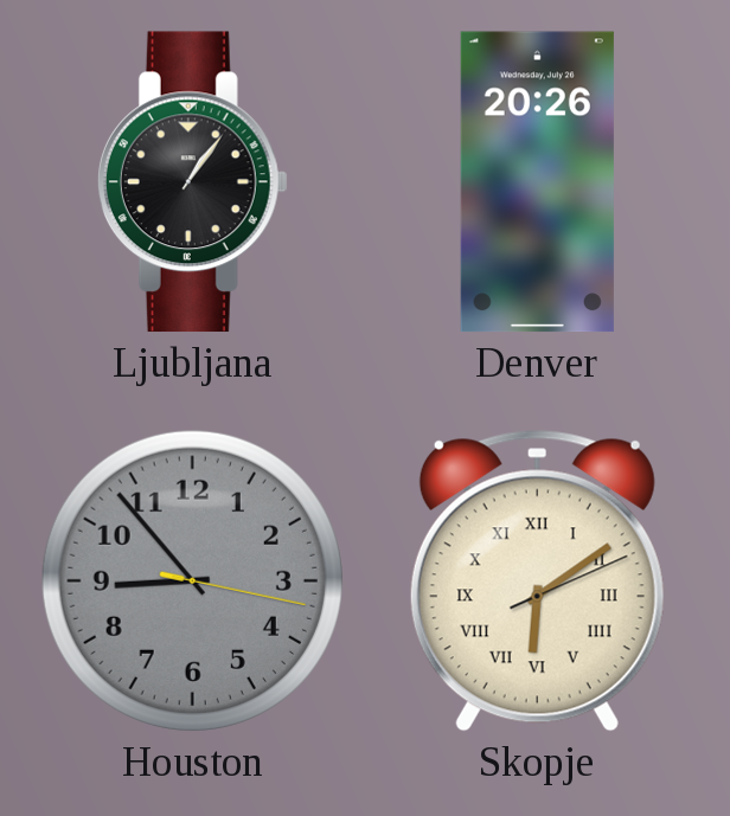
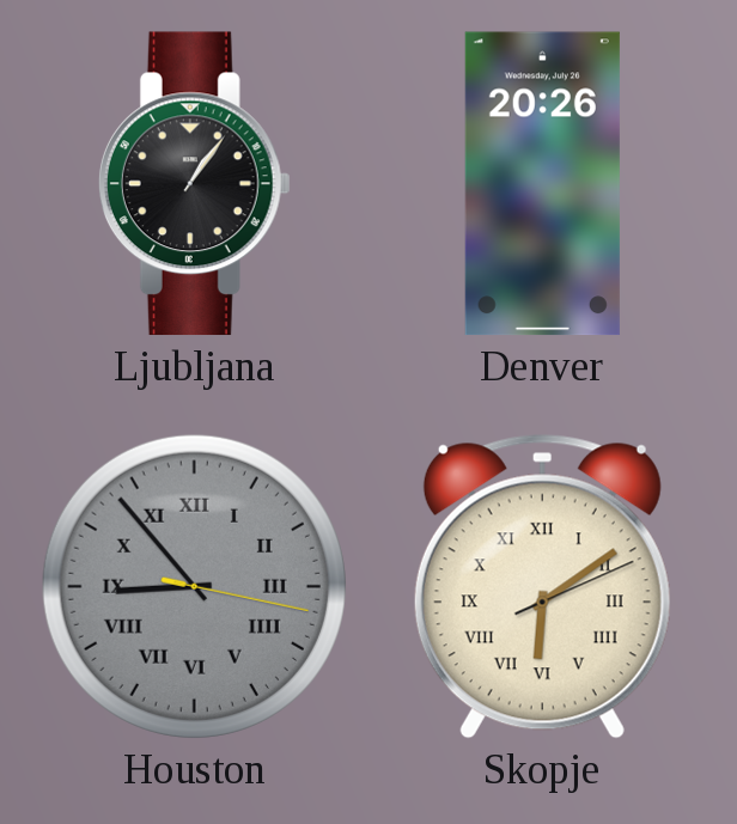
Houston numerals: Arabic -> Roman (194, 586)
